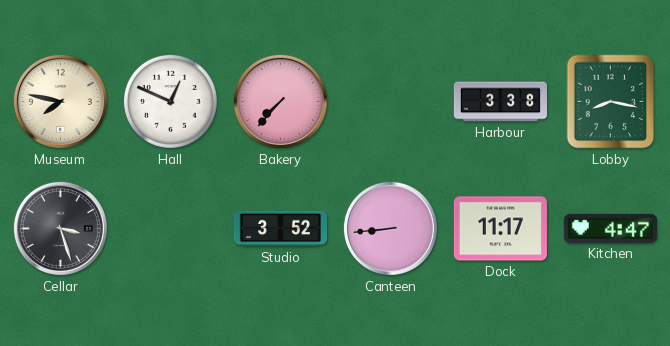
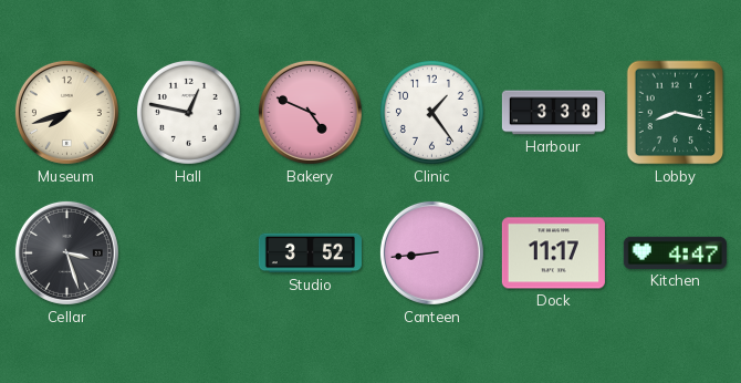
Museum: 7:47 -> 7:42 (66, 112)
Hall: 12:49 -> 12:47 (188, 112)
Bakery: 7:37 -> 4:49 (310, 112)
Clinic: none -> 1:24 (431, 112)
